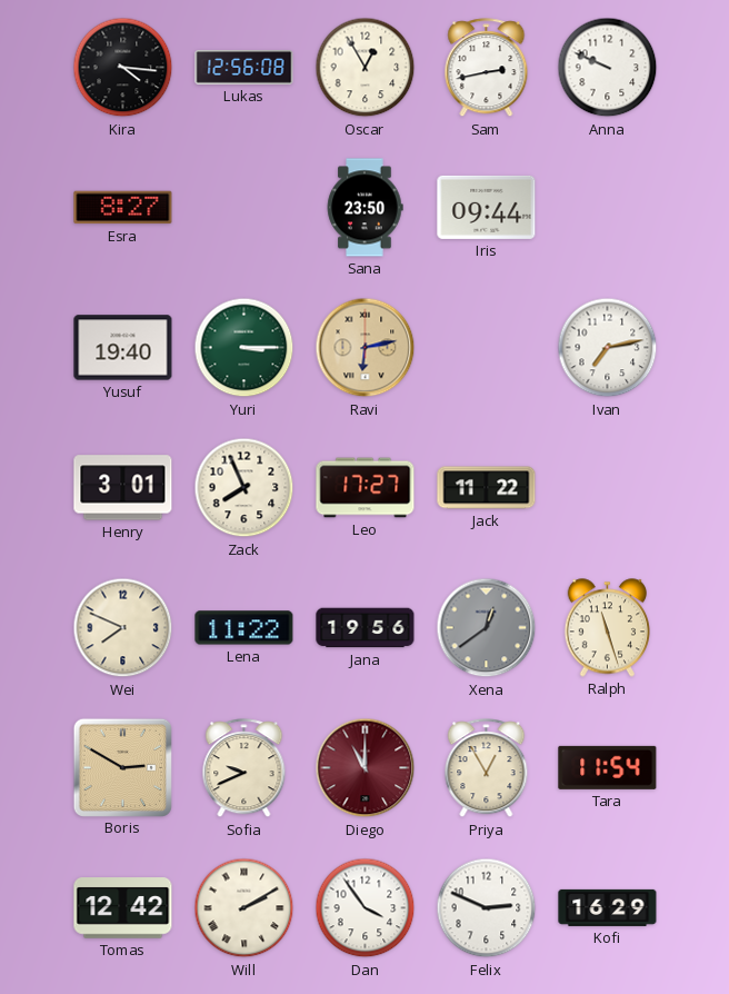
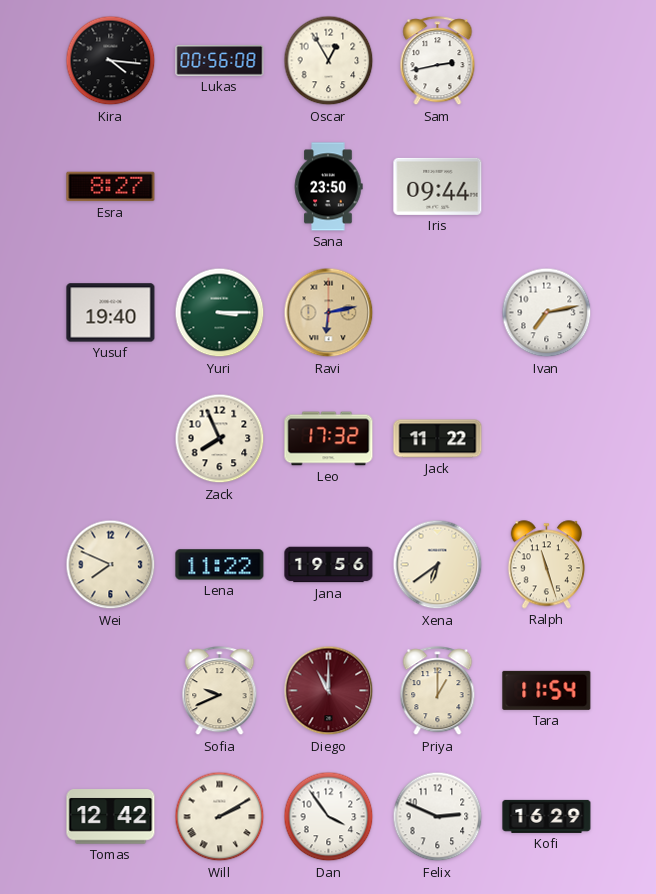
Lukas: 12:56 -> 00:56 (220, 61)
Anna: 9:49 -> none (608, 68)
Henry: 3:01 -> none (123, 488)
Leo: 17:27 -> 17:32 (329, 439)
Xena: 12:39 -> 6:39 (438, 565)
Xena dial: grey -> cream (438, 565)
Boris: 2:50 -> none (122, 767)
Priya: 12:55 -> 1:00 (438, 691)
